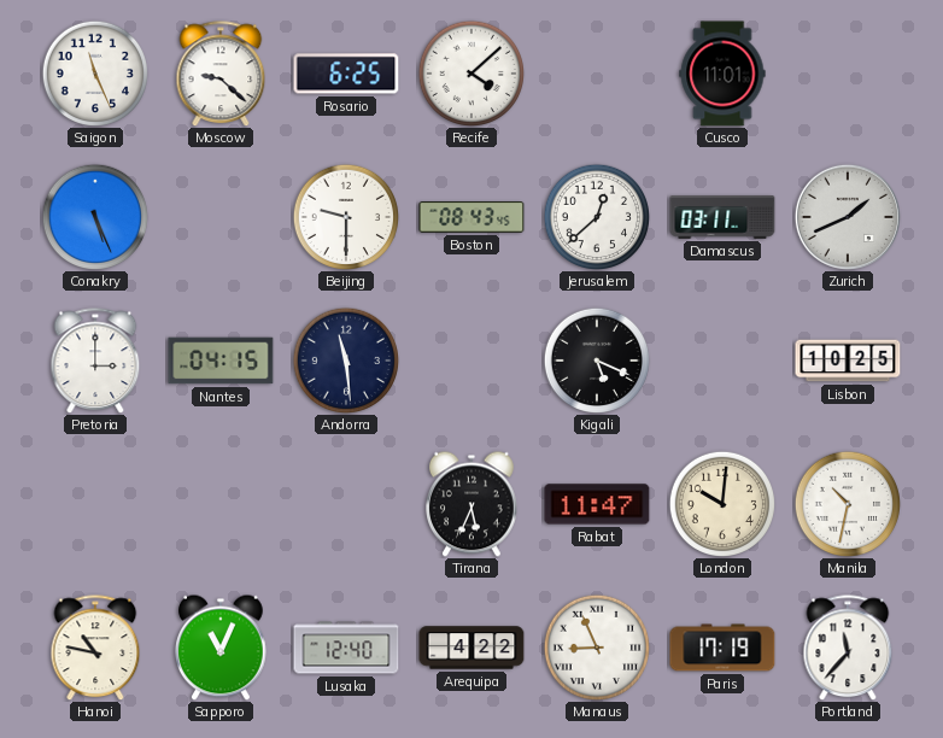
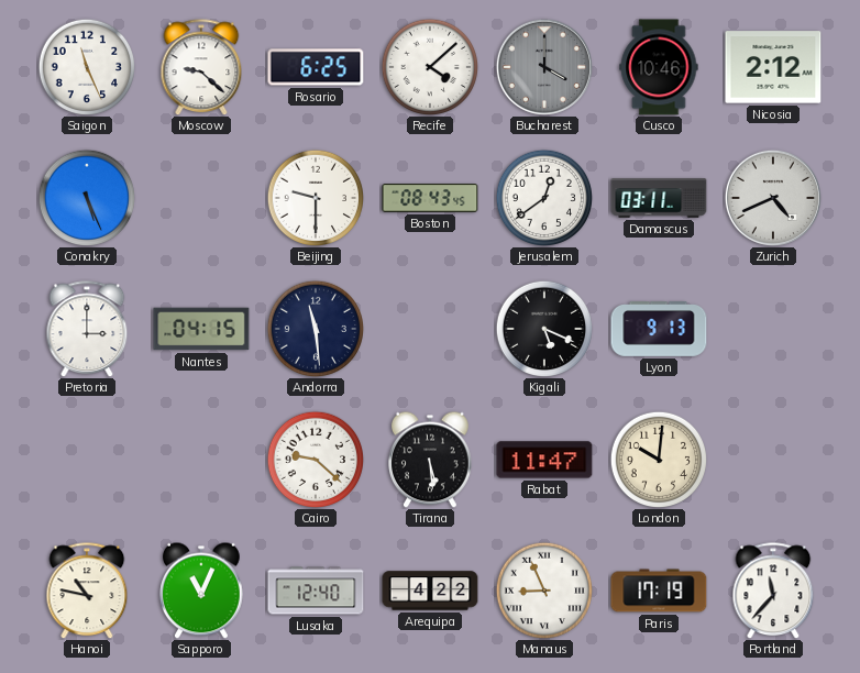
Bucharest: none -> 4:00 (543, 66)
Cusco: 11:01 -> 10:46 (659, 67)
Nicosia: none -> 2:12 (773, 67)
Jerusalem: 12:38 -> 12:39 (543, 197)
Zurich: 1:41 -> 4:41 (772, 197)
Lyon: none -> 9:13 (659, 330)
Lisbon: 10:25 -> none (848, 361)
Cairo: none -> 9:22 (315, 459)
Tirana: 5:34 -> 5:29 (431, 460)
Manila: 10:32 -> none (847, 503)
